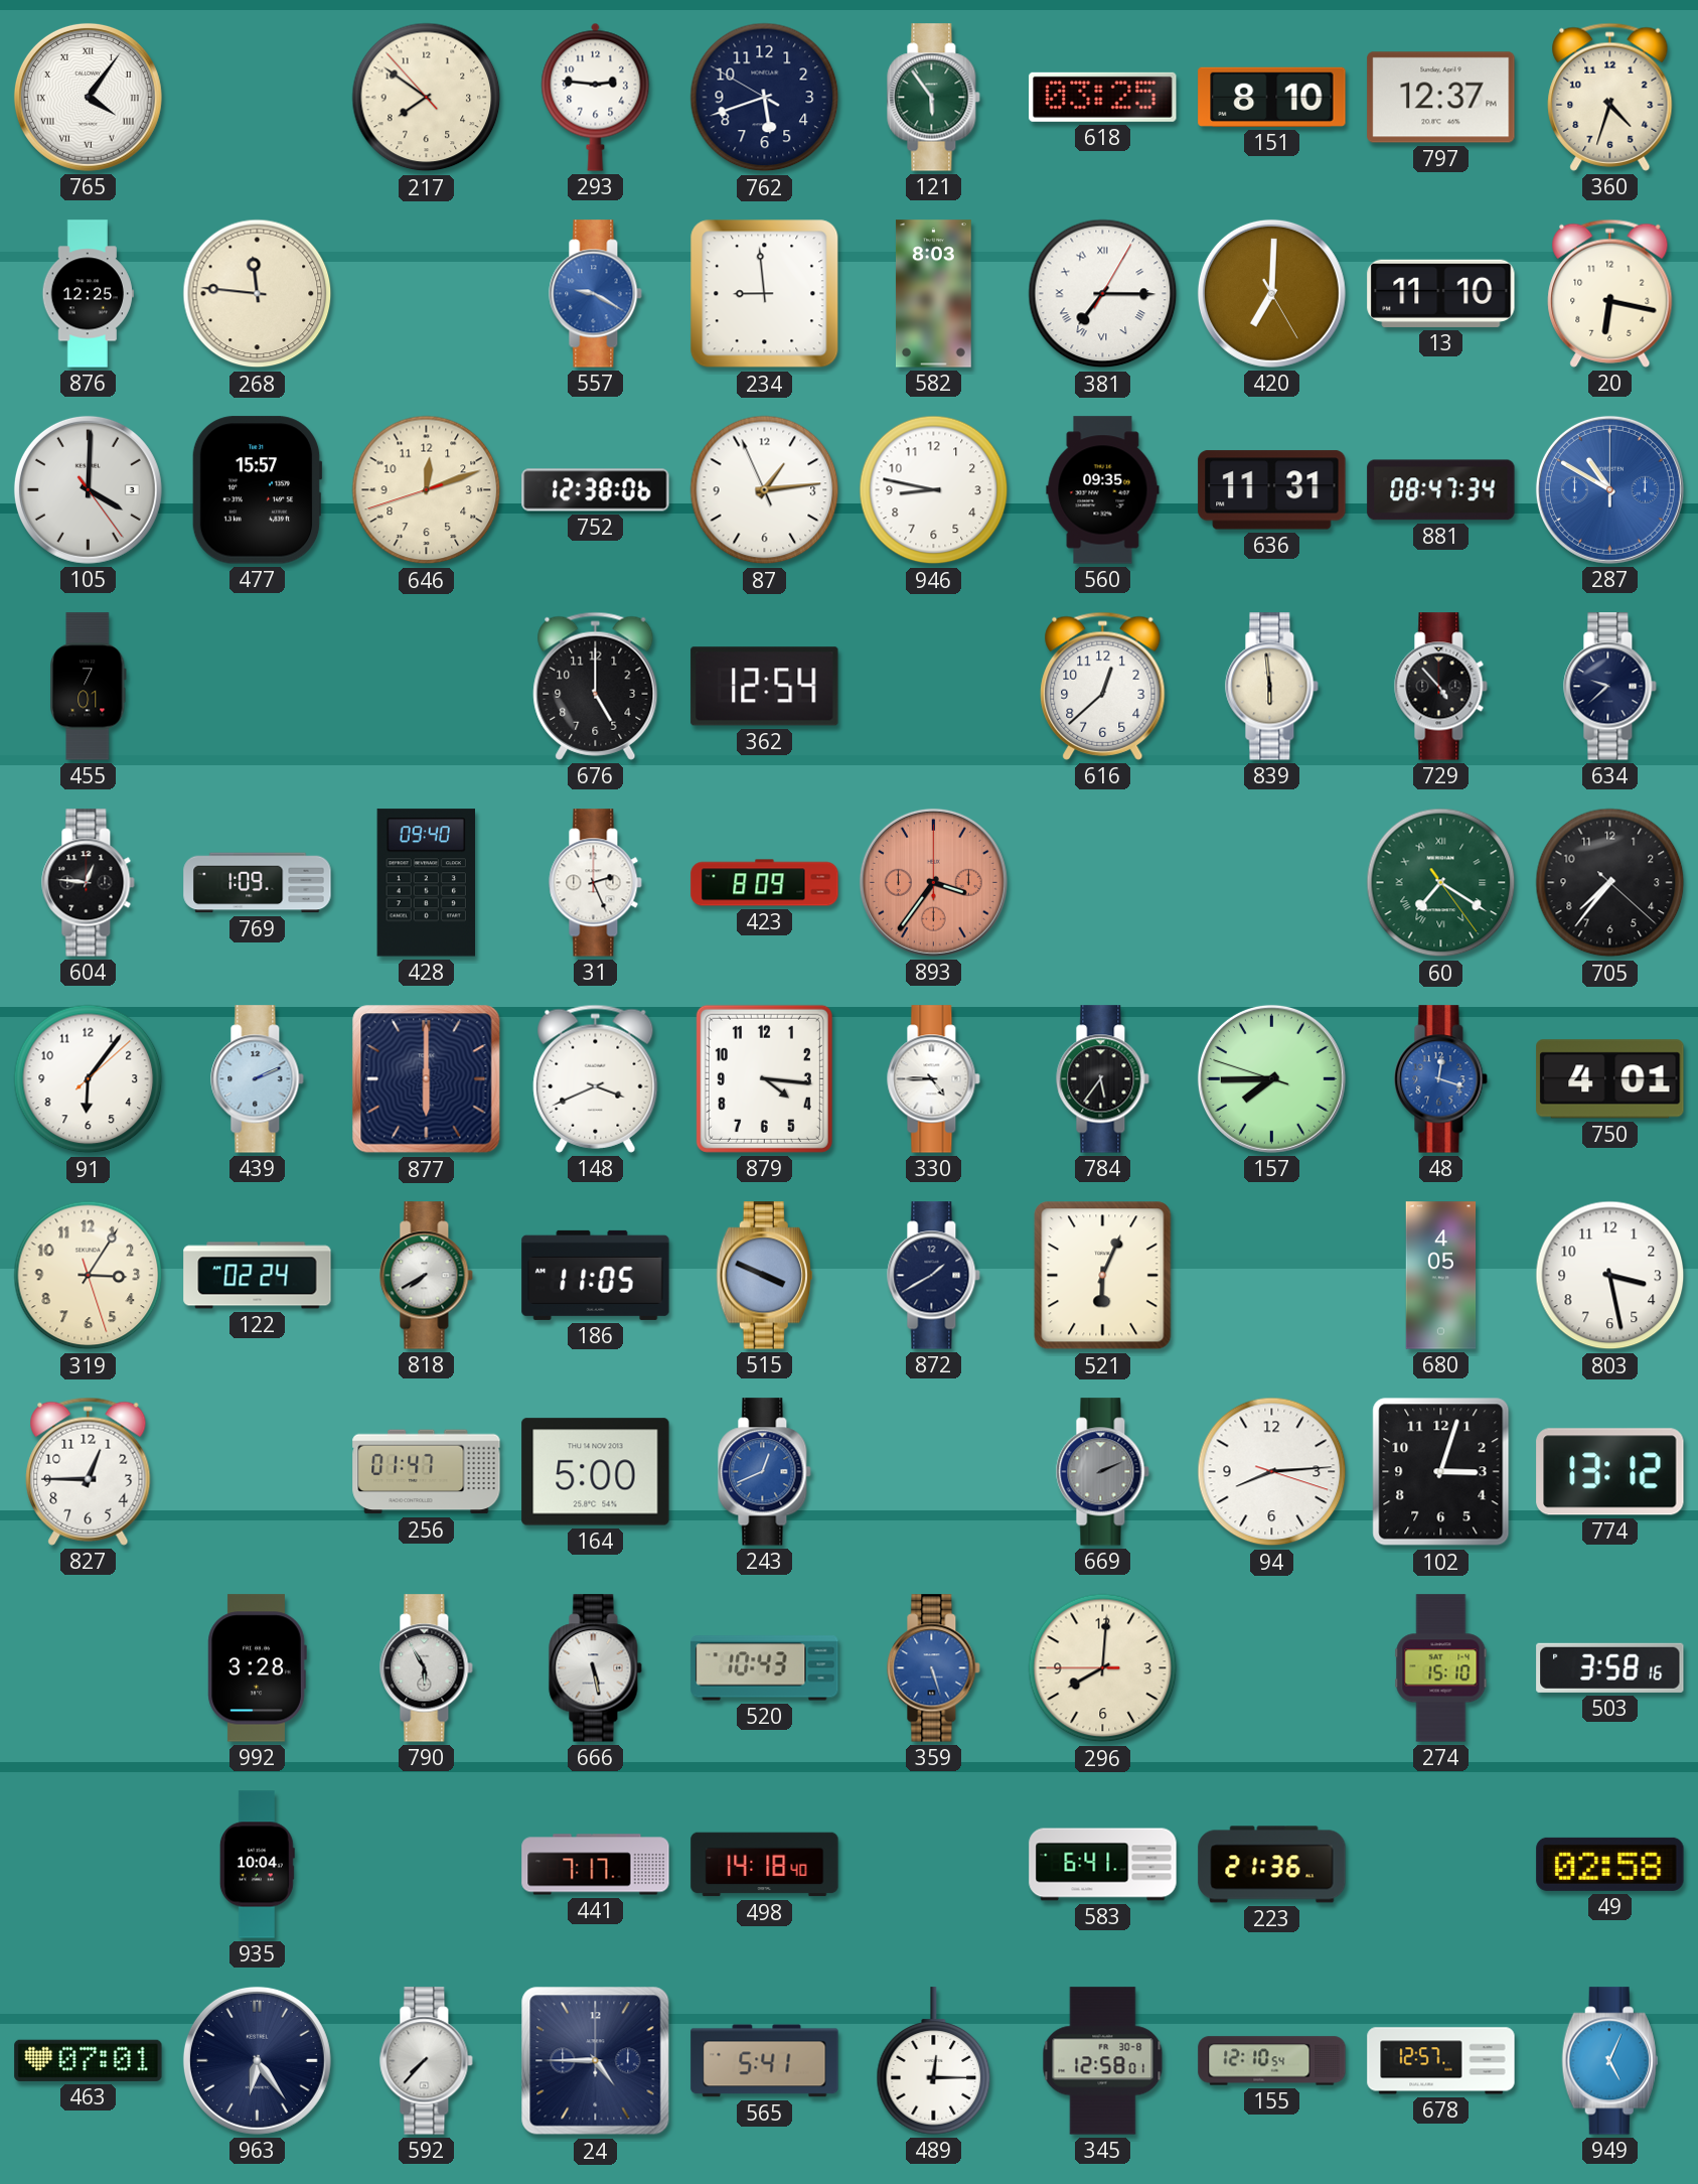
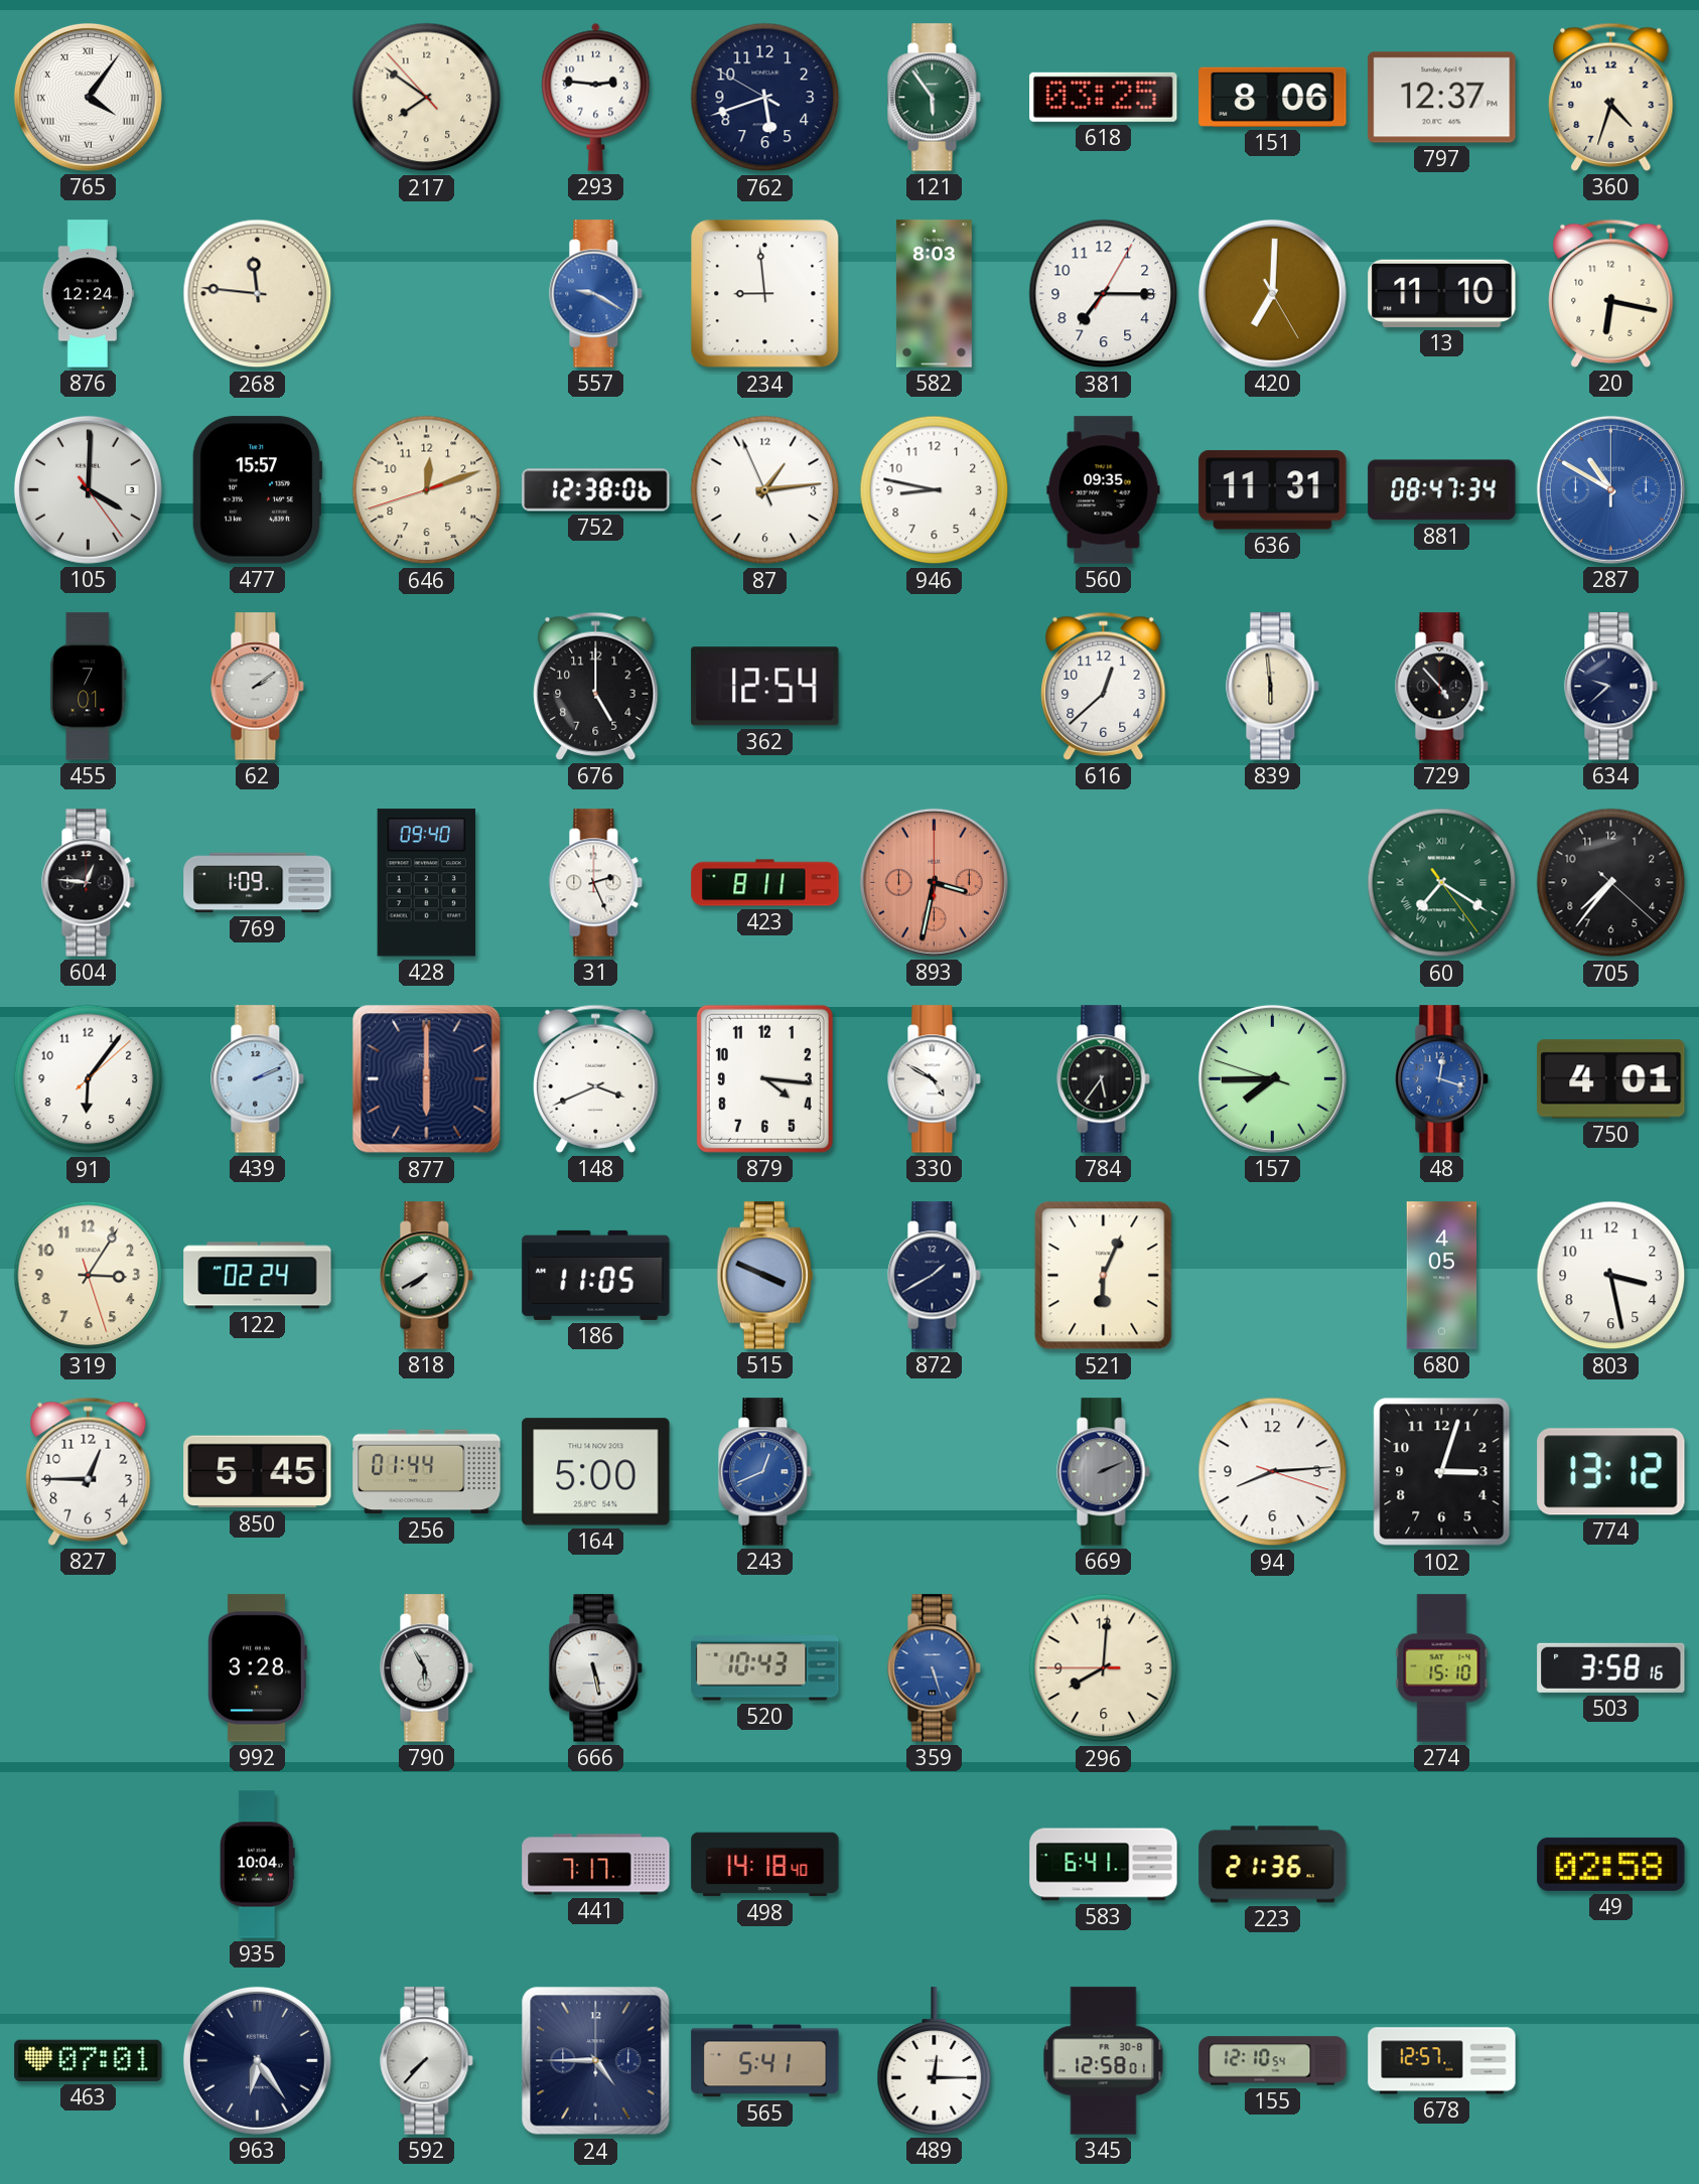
151: 8:10 -> 8:06 (1273, 97)
876: 12:25 -> 12:24 (88, 294)
381 numerals: Roman -> Arabic (1104, 294)
62: none -> 2:09 (258, 687)
423: 8:09 -> 8:11 (765, 883)
893: 3:36 -> 3:32 (934, 882)
330: 4:45 -> 4:50 (935, 1079)
850: none -> 5:45 (258, 1472)
256: 01:47 -> 01:44 (427, 1472)
949: 5:04 -> none (1609, 2061)
